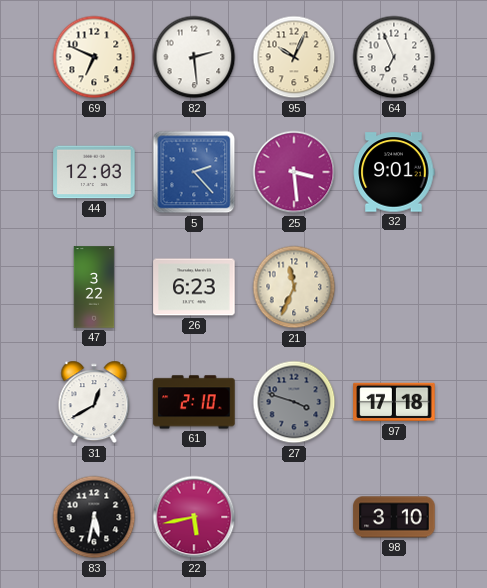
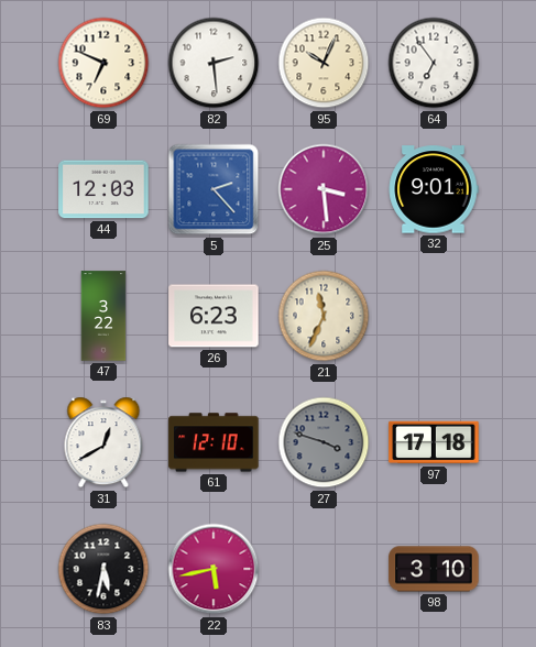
64: 6:56 -> 6:54 (434, 63)
61: 2:10 -> 12:10 (214, 442)
